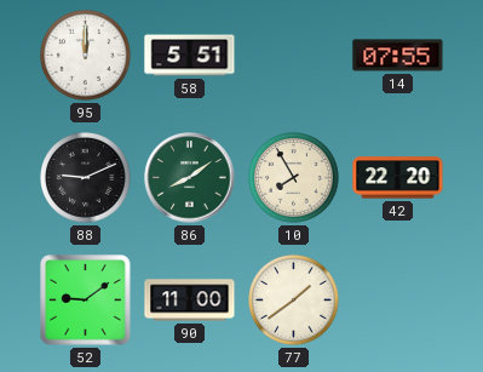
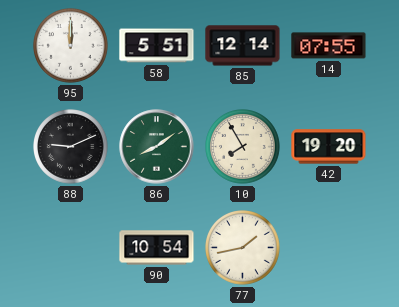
85: none -> 12:14 (243, 46)
42: 22:20 -> 19:20 (329, 147)
52: 9:09 -> none (86, 301)
90: 11:00 -> 10:54 (157, 248)
77: 1:39 -> 1:43 (243, 248)
